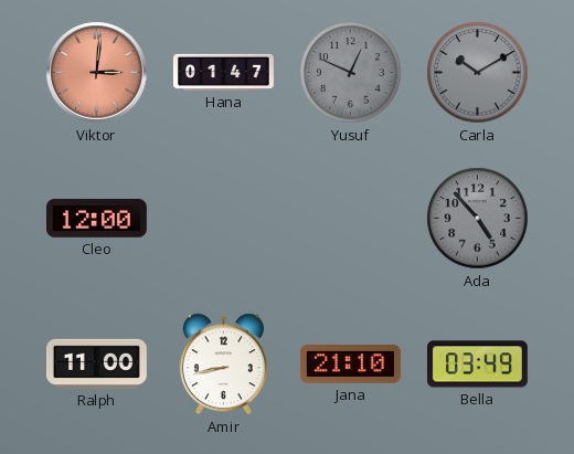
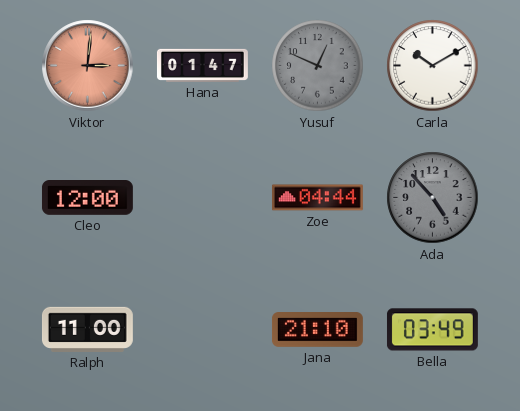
Carla dial: grey -> white (433, 66)
Zoe: none -> 04:44 (317, 198)
Amir: 8:43 -> none (223, 365)
